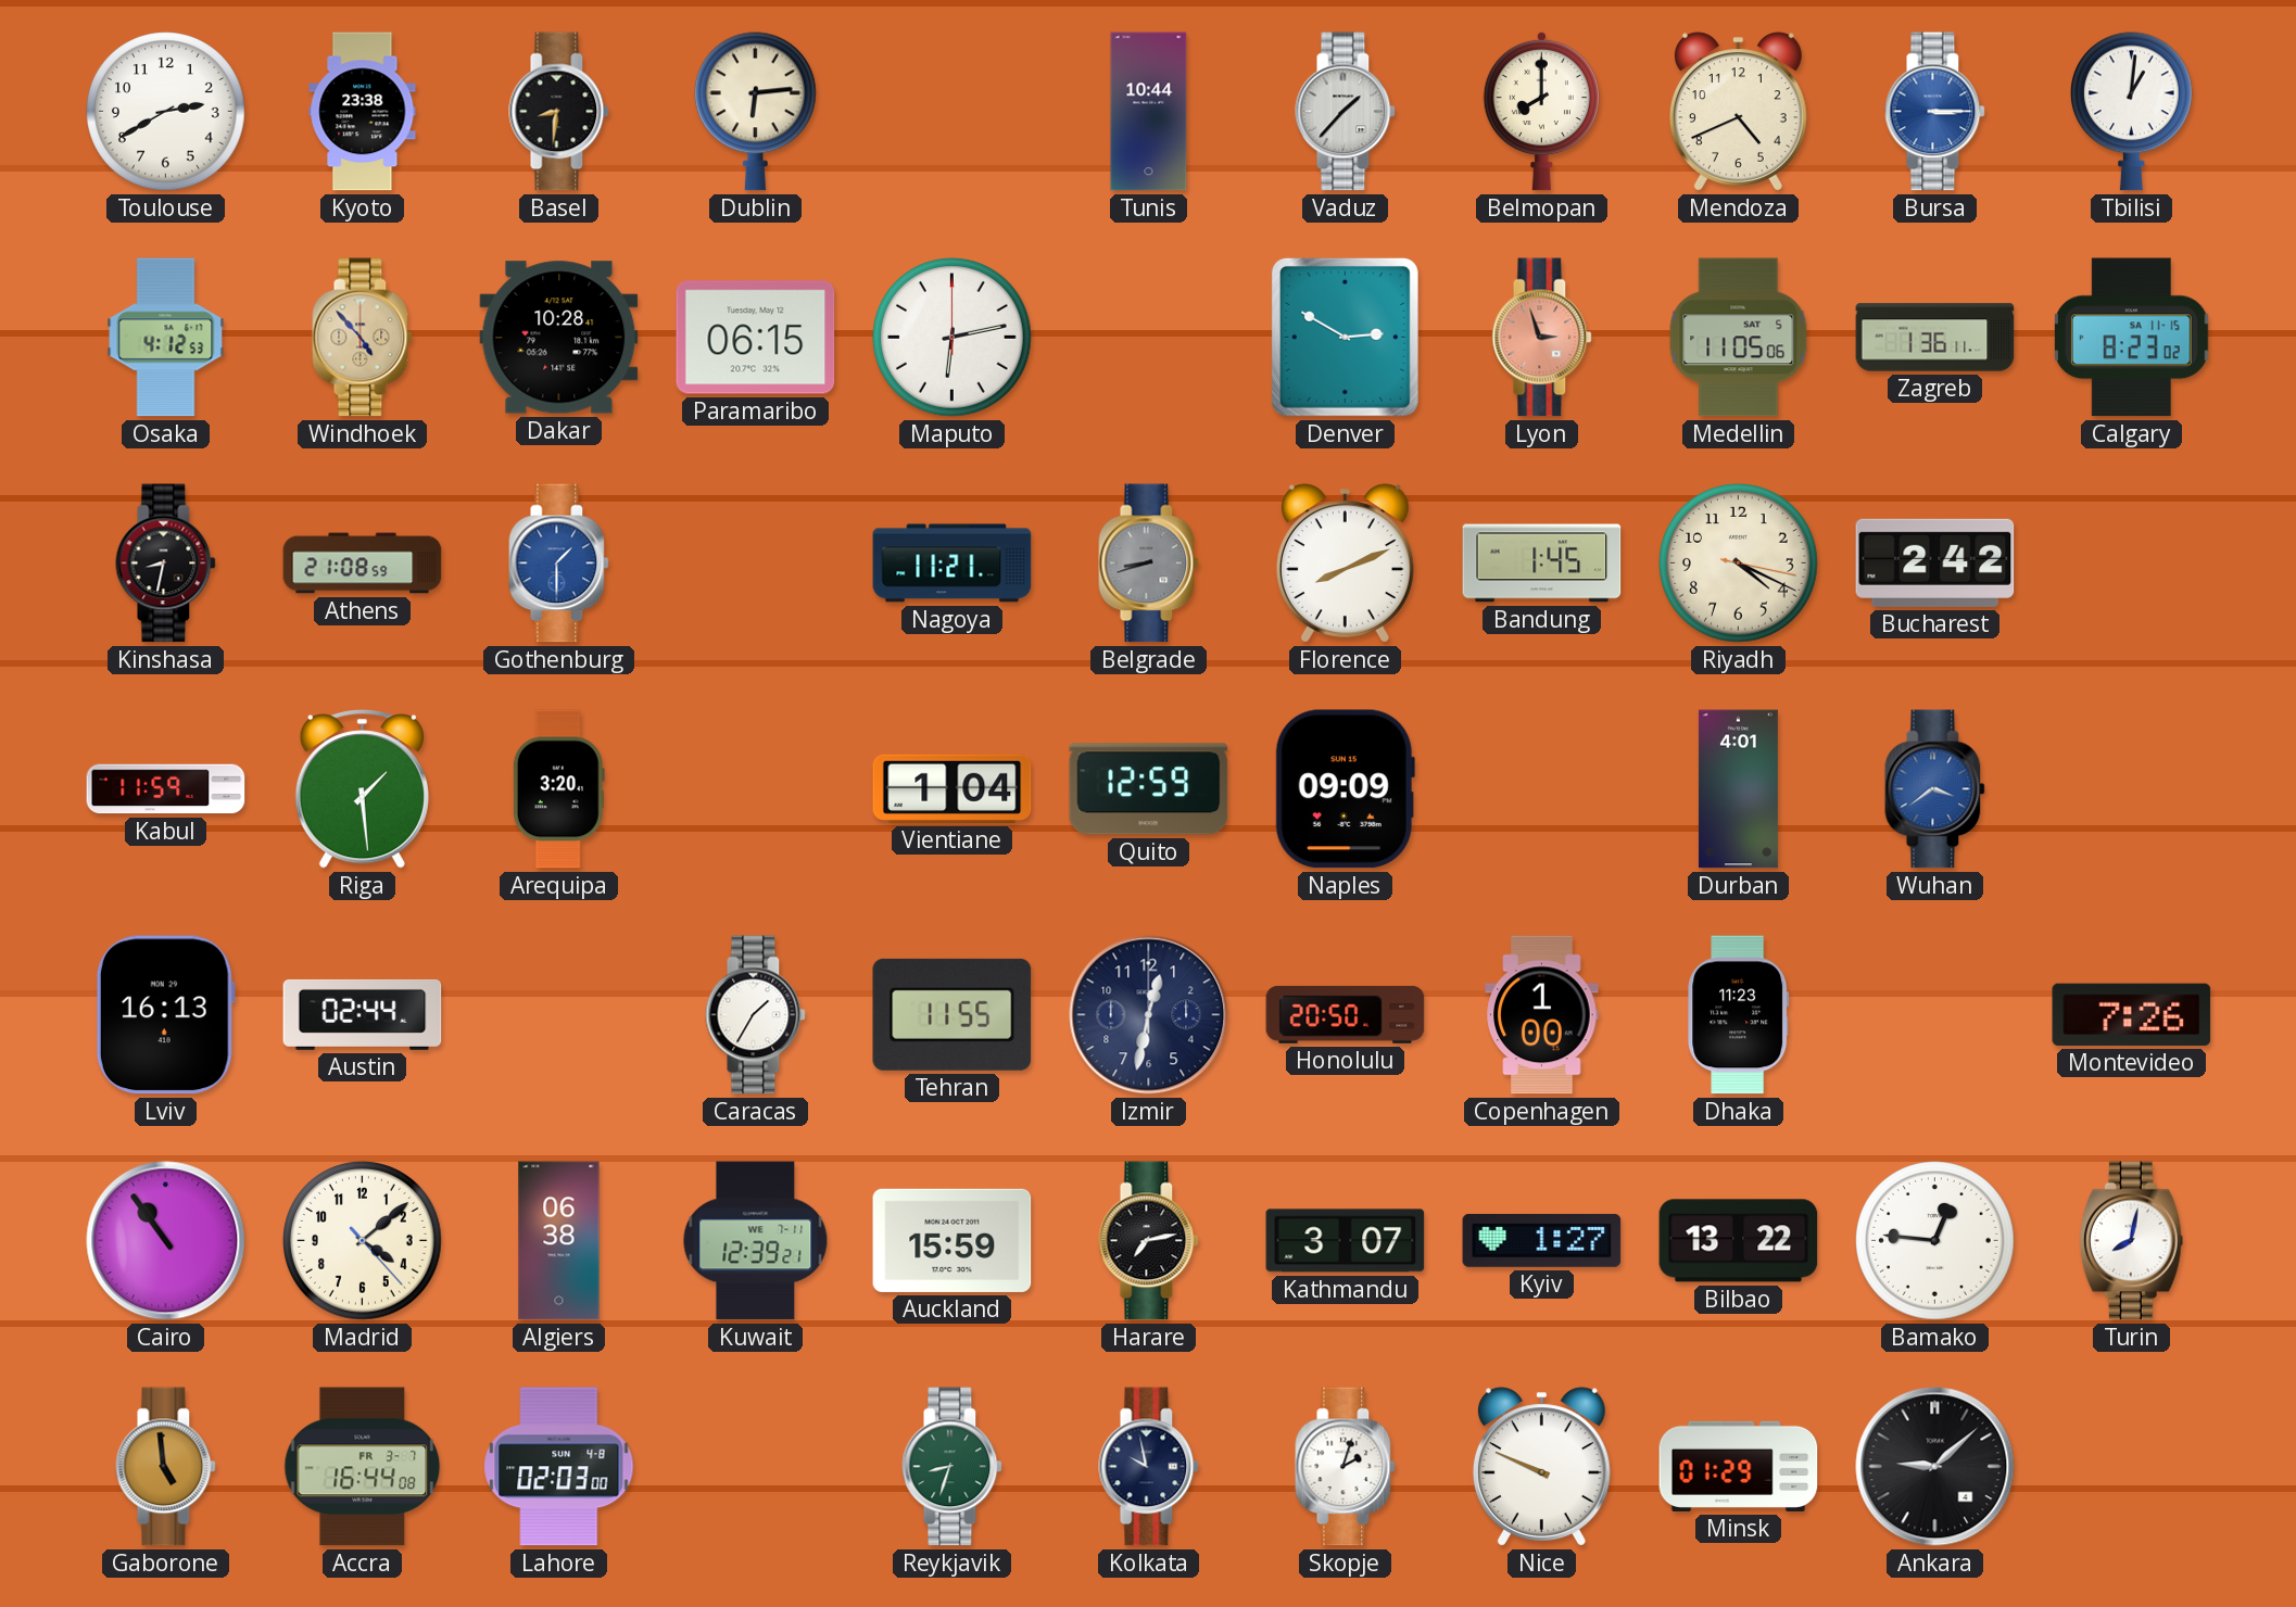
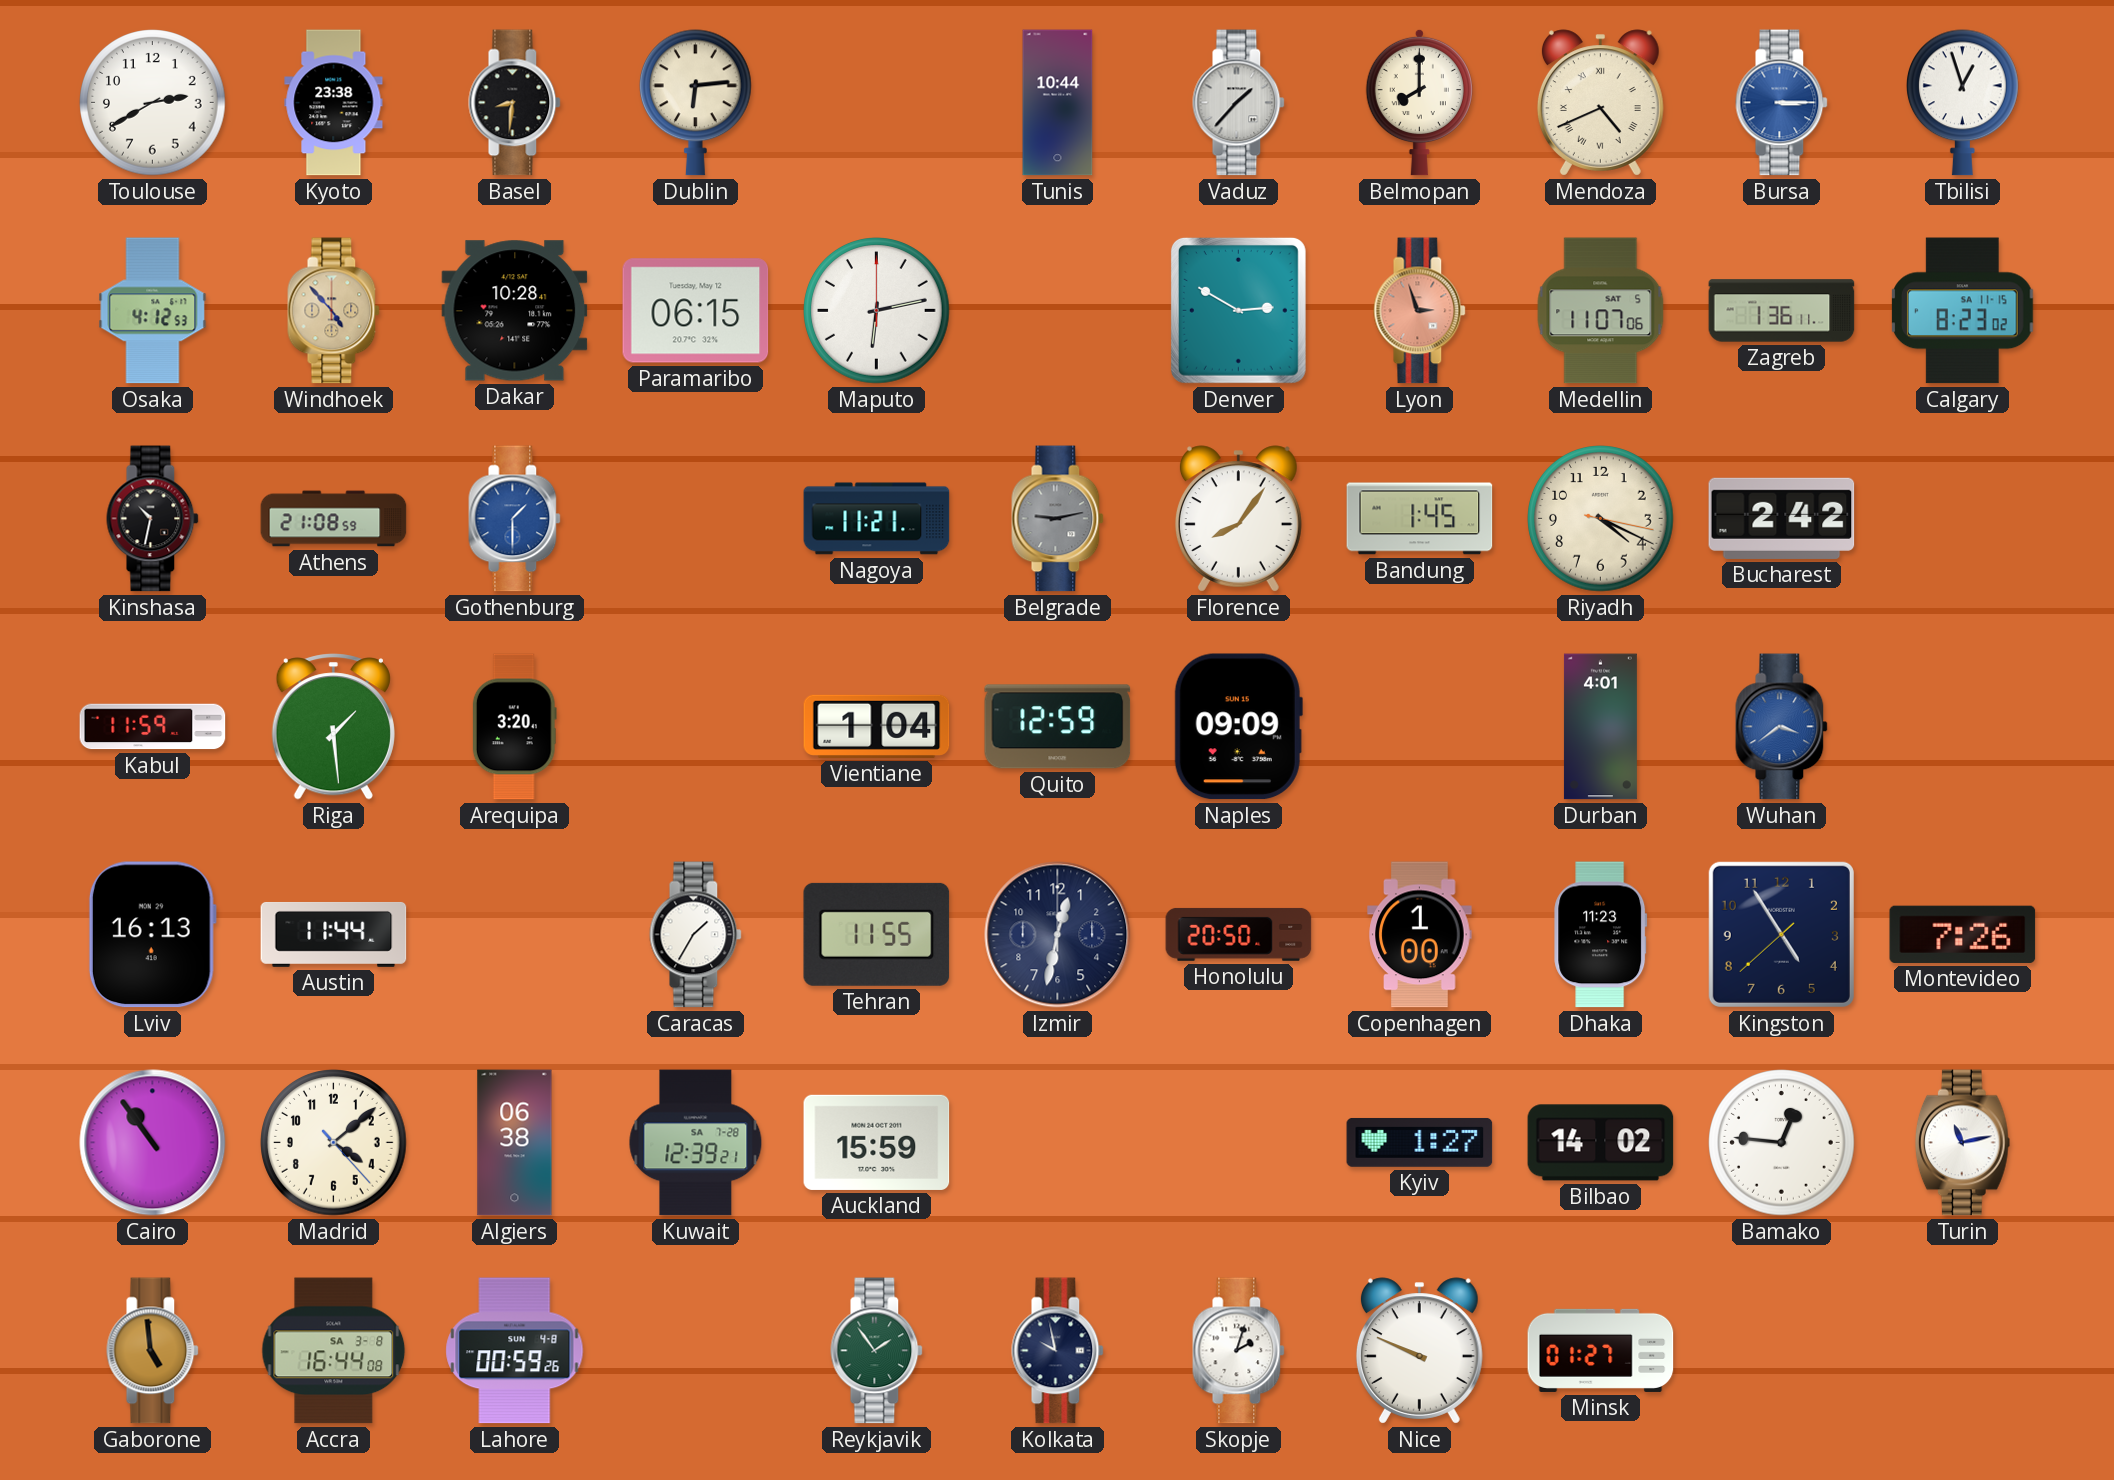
Mendoza numerals: Arabic -> Roman (1600, 103)
Tbilisi: 1:01 -> 12:57 (1963, 103)
Medellin: 11:05 -> 11:07 (1601, 311)
Kinshasa: 8:32 -> 10:32 (153, 519)
Belgrade: 8:42 -> 9:13 (1058, 519)
Florence: 8:11 -> 8:06 (1238, 519)
Austin: 02:44 -> 11:44 (334, 934)
Kingston: none -> 4:54 (1781, 934)
Kuwait date: WE 7-11 -> SA 7-28 (696, 1143)
Harare: 7:13 -> none (1149, 1241)
Kathmandu: 3:07 -> none (1346, 1241)
Bilbao: 13:22 -> 14:02 (1601, 1143)
Turin: 8:02 -> 11:13 (1962, 1143)
Accra date: FR 3-7 -> SA 3-8 (334, 1351)
Lahore: 02:03 -> 00:59 (515, 1351)
Reykjavik: 8:33 -> 1:54 (877, 1351)
Minsk: 01:29 -> 01:27 (1601, 1350)
Ankara: 9:08 -> none (1935, 1467)
